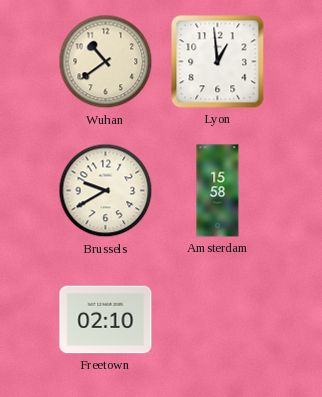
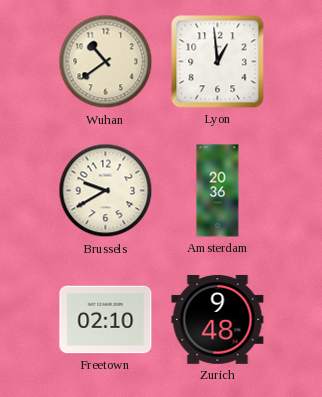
Amsterdam: 15:58 -> 20:36 (218, 191)
Zurich: none -> 9:48 (218, 319)
